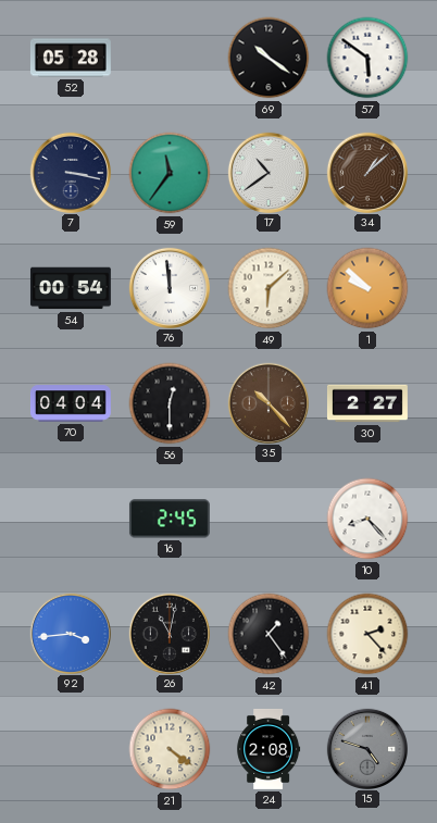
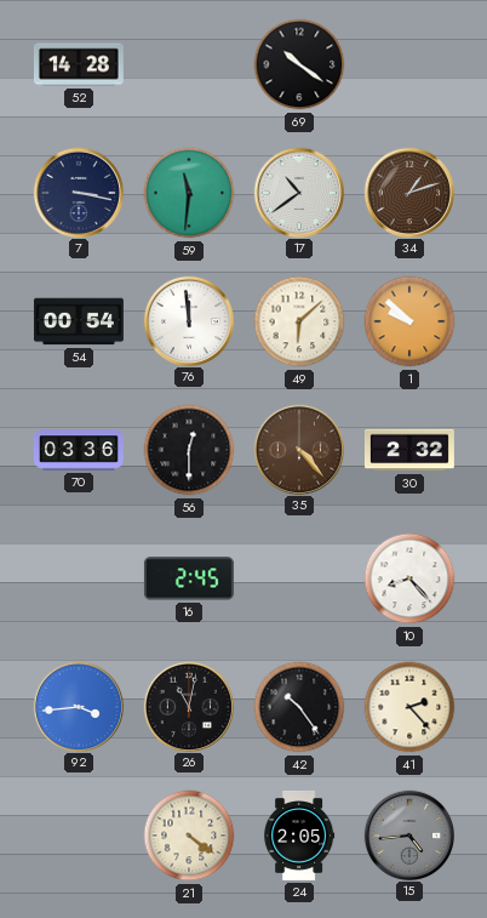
52: 05:28 -> 14:28 (79, 64)
57: 5:51 -> none (367, 58)
59: 11:36 -> 11:31 (189, 193)
34: 1:08 -> 1:12 (408, 192)
70: 04:04 -> 03:36 (79, 450)
35: 10:23 -> 4:23 (298, 449)
30: 2:27 -> 2:32 (409, 450)
42: 1:24 -> 10:24 (299, 707)
24: 2:08 -> 2:05 (299, 836)
15: 4:48 -> 4:44 (408, 834)
